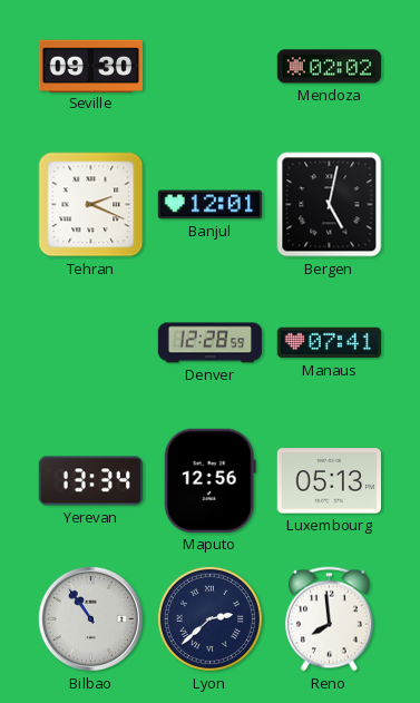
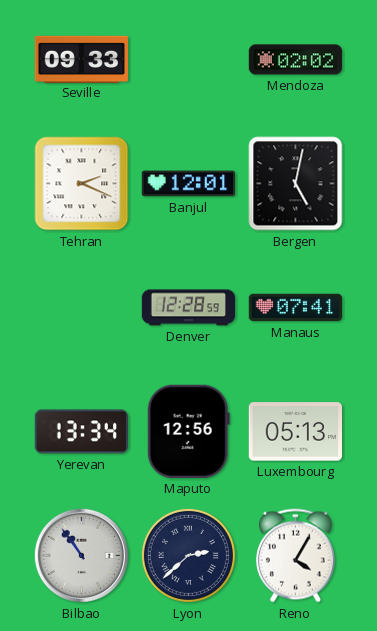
Seville: 09:30 -> 09:33 (81, 59)
Reno: 7:59 -> 4:05 (295, 556)
